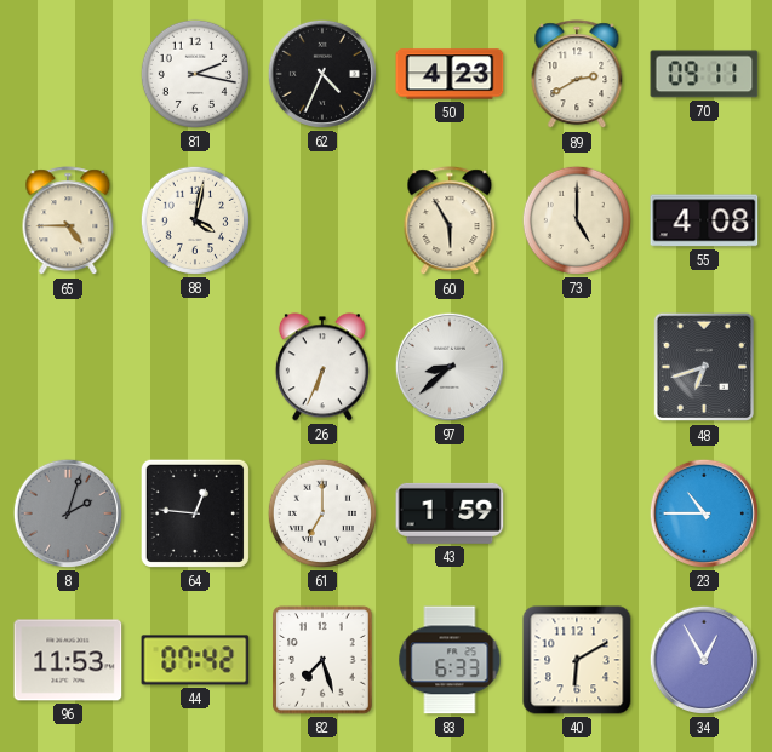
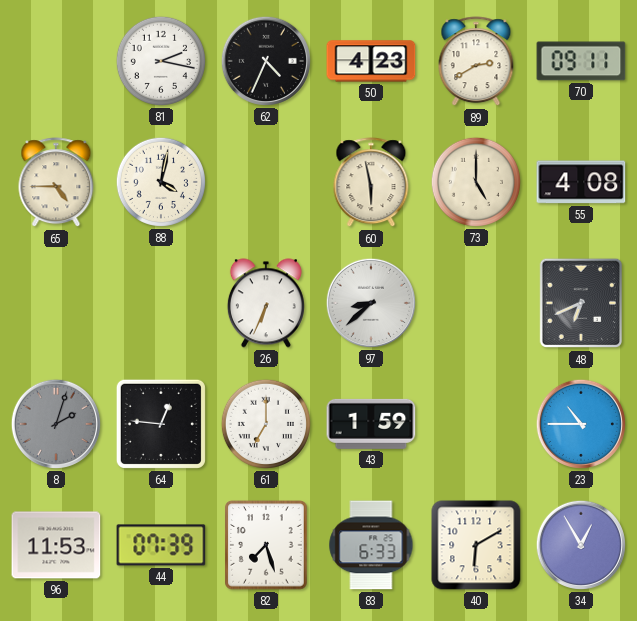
60: 5:55 -> 5:58 (371, 183)
48: 6:42 -> 6:41 (580, 303)
44: 07:42 -> 07:39 (161, 545)
